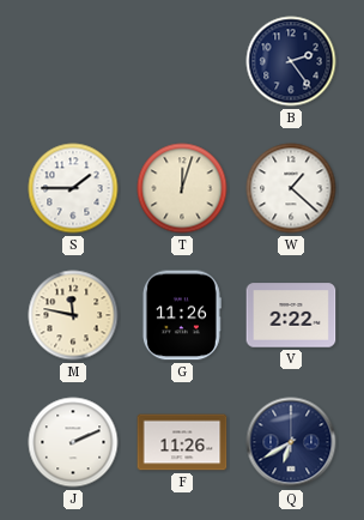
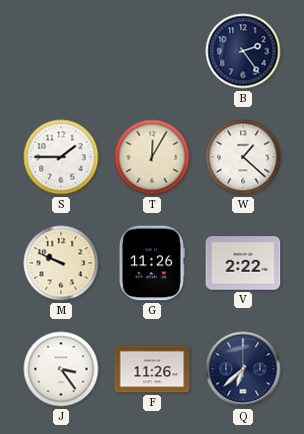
T: 12:03 -> 12:05 (152, 157)
M: 11:47 -> 9:49 (61, 263)
J: 2:11 -> 3:24 (61, 369)
Q: 6:40 -> 6:38 (243, 369)
